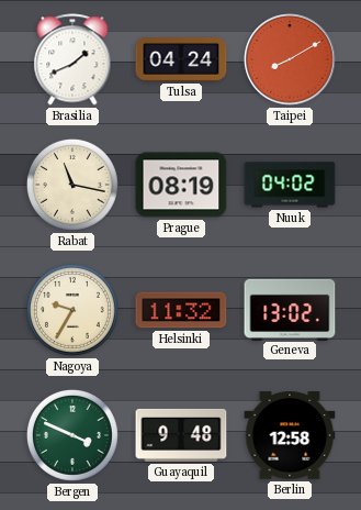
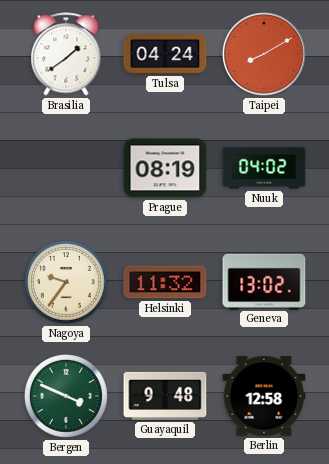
Brasilia: 1:41 -> 1:39 (66, 54)
Rabat: 11:17 -> none (72, 185)
Nagoya: 9:35 -> 9:36 (66, 282)
